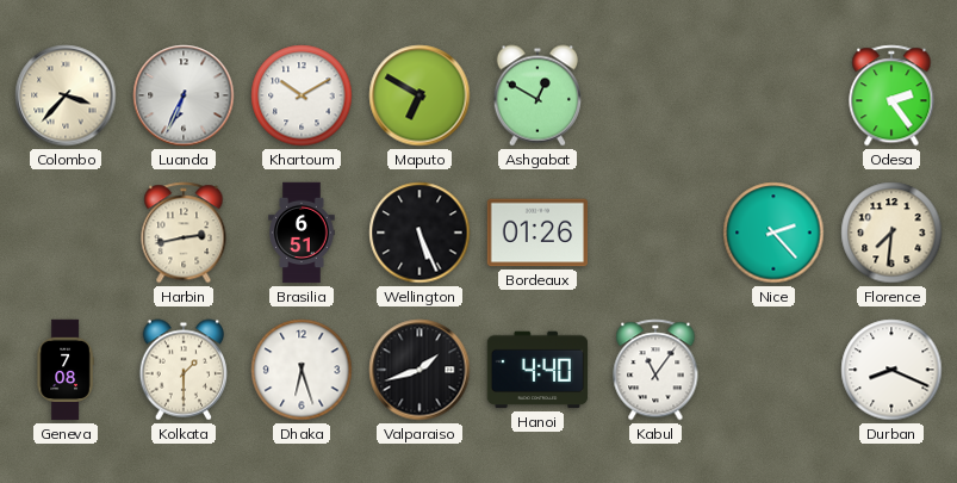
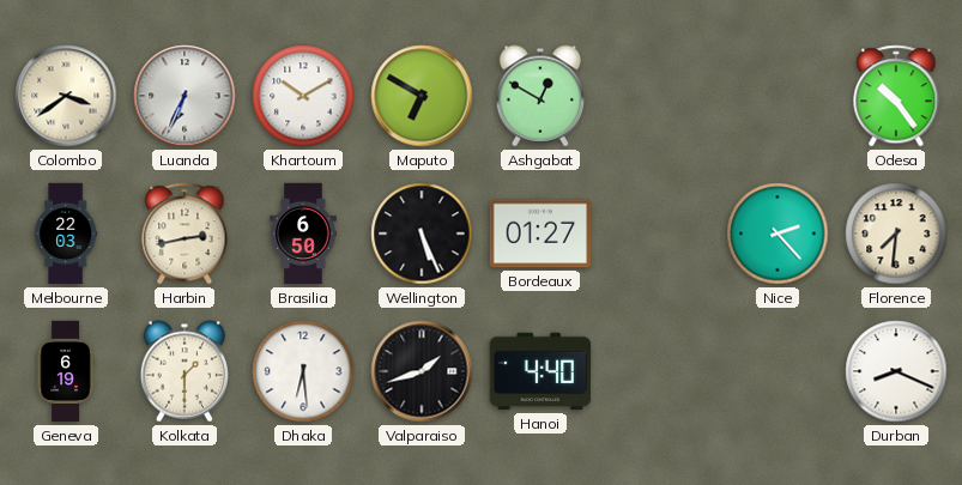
Colombo: 3:37 -> 3:39 (66, 96)
Odesa: 2:24 -> 10:24 (896, 96)
Melbourne: none -> 22:03 (66, 234)
Brasilia: 6:51 -> 6:50 (303, 234)
Bordeaux: 01:26 -> 01:27 (540, 234)
Geneva: 7:08 -> 6:19 (66, 371)
Dhaka: 6:27 -> 6:29 (303, 371)
Kabul: 11:06 -> none (655, 370)
